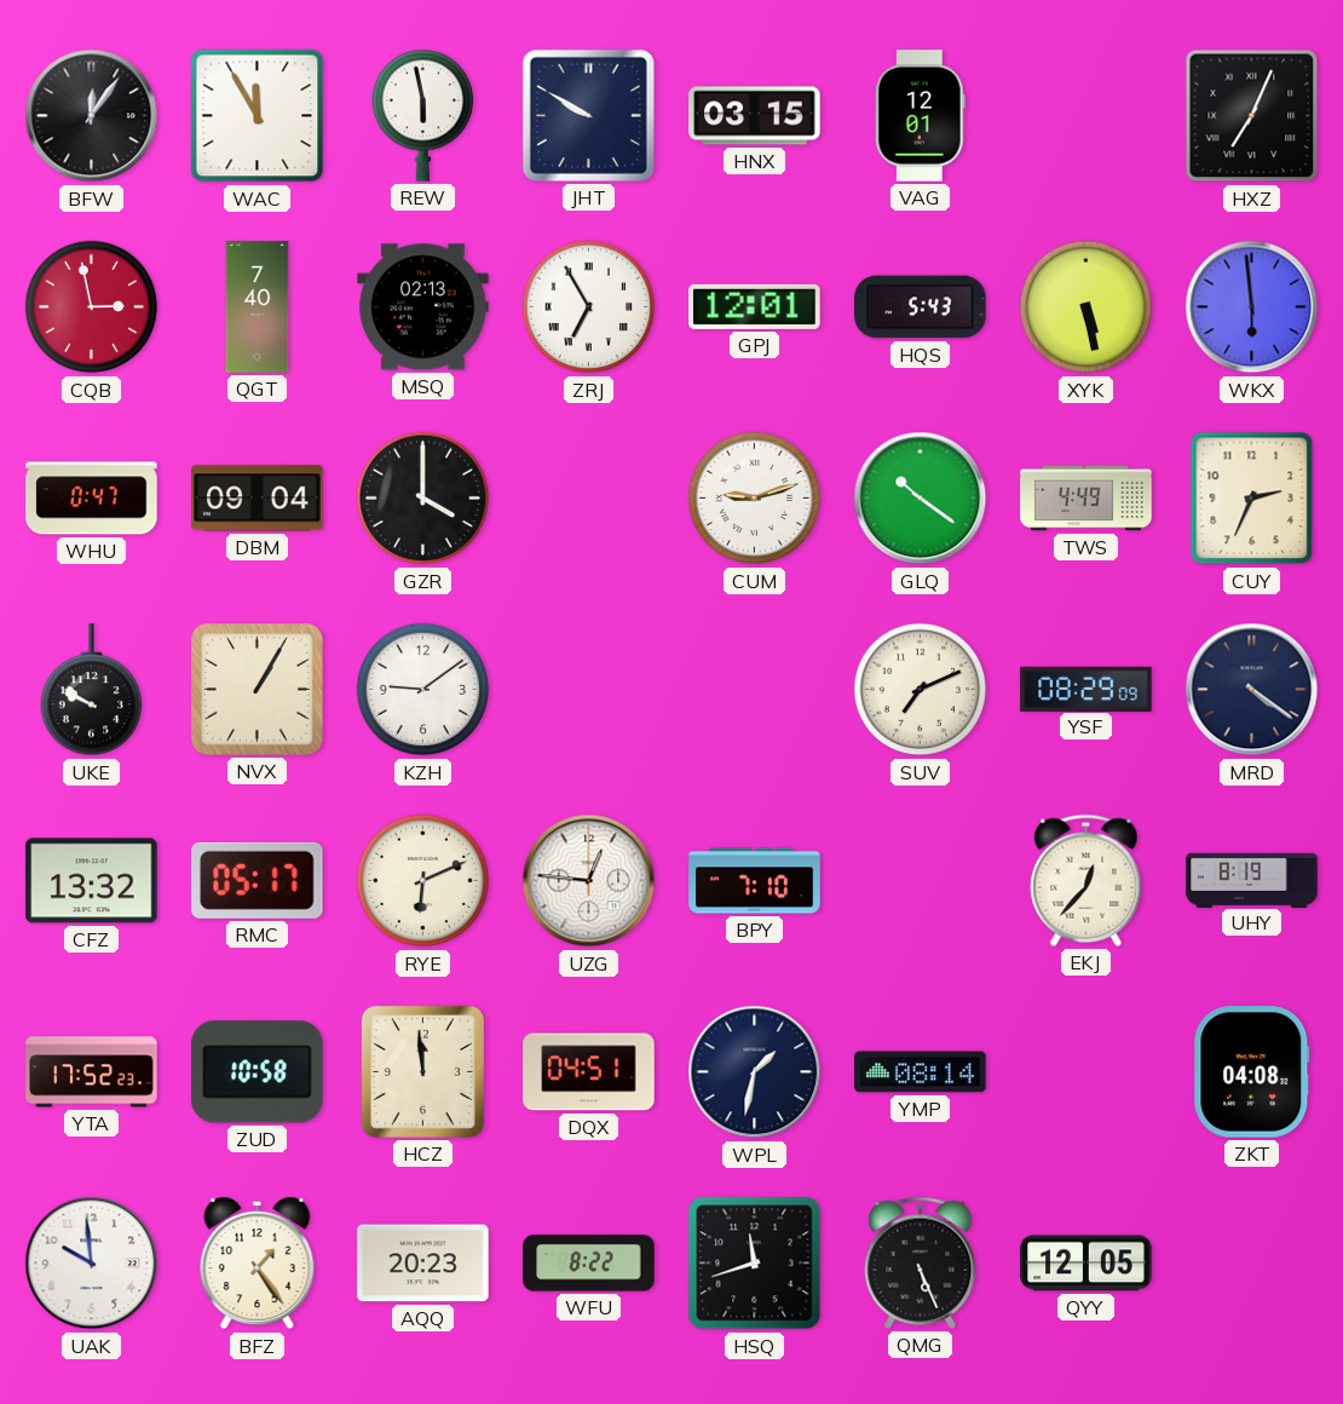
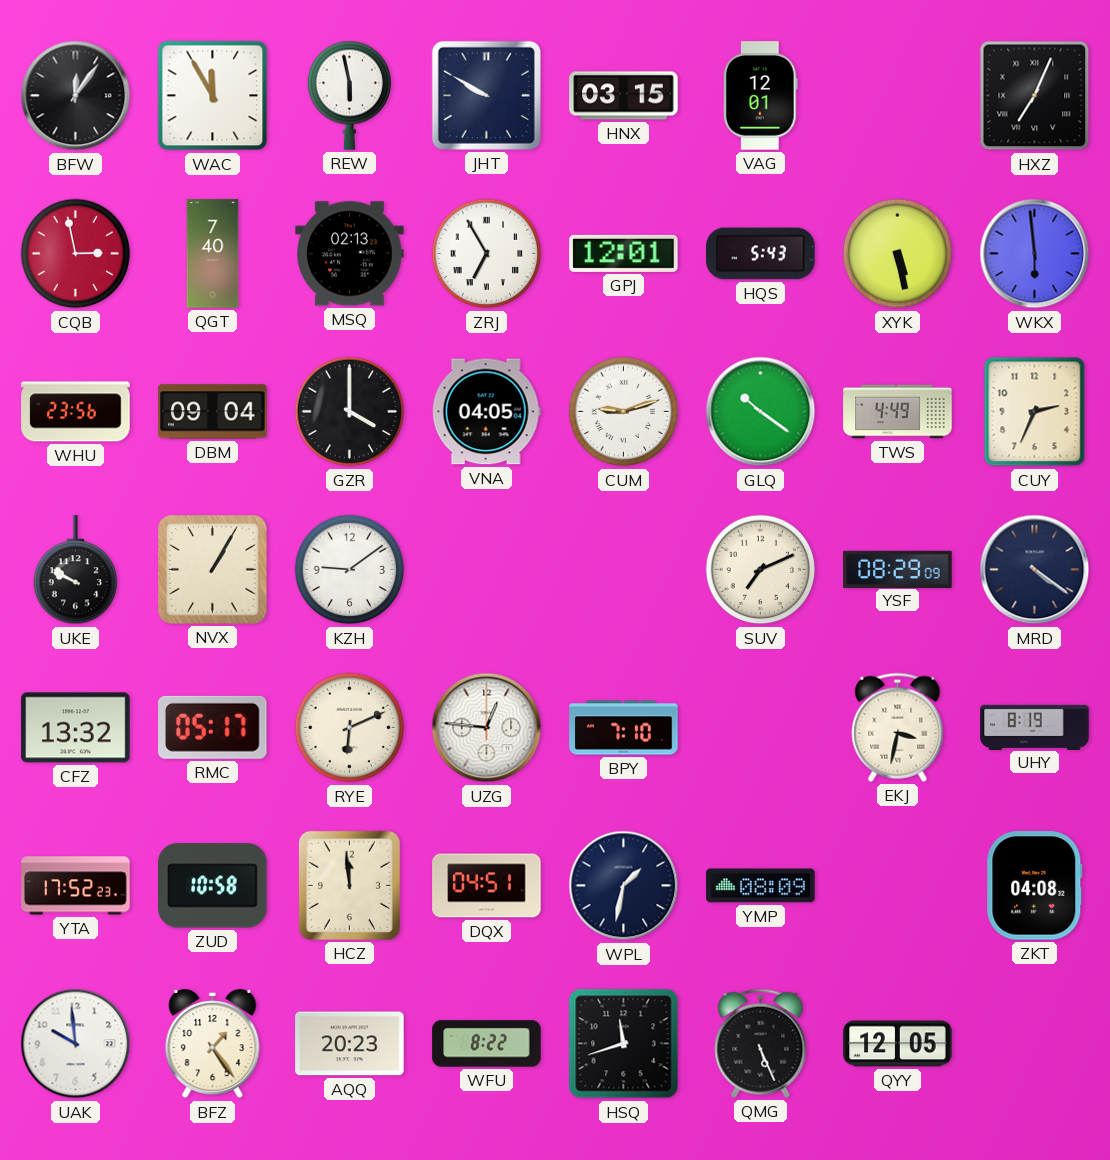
WHU: 0:47 -> 23:56 (76, 412)
VNA: none -> 04:05 (486, 412)
EKJ: 12:37 -> 3:32 (898, 727)
YMP: 08:14 -> 08:09 (761, 886)
